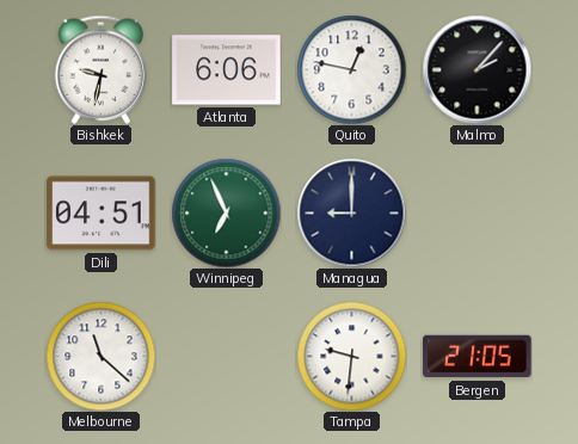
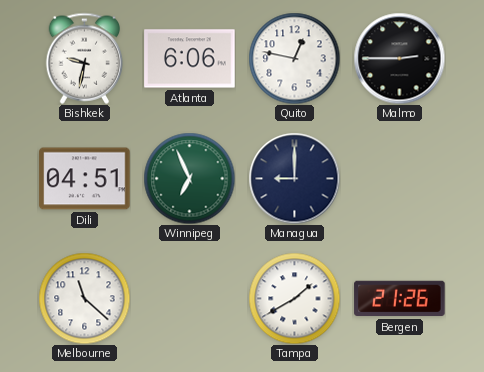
Malmo: 2:07 -> 2:45 (399, 58)
Tampa: 9:31 -> 1:40 (294, 298)
Bergen: 21:05 -> 21:26 (400, 299)
